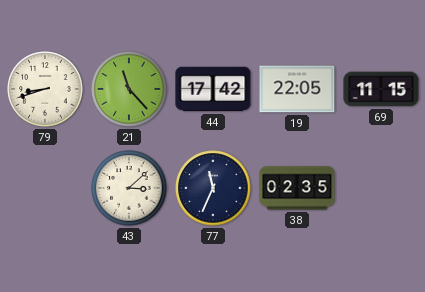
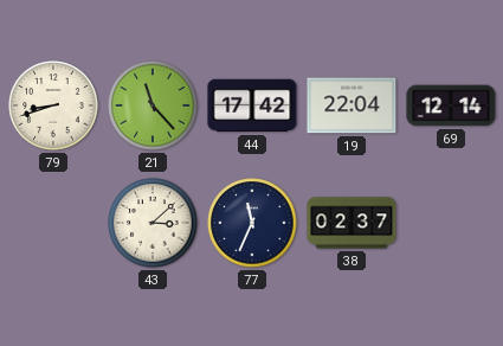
19: 22:05 -> 22:04 (352, 105)
69: 11:15 -> 12:14 (451, 105)
38: 02:35 -> 02:37 (352, 223)
